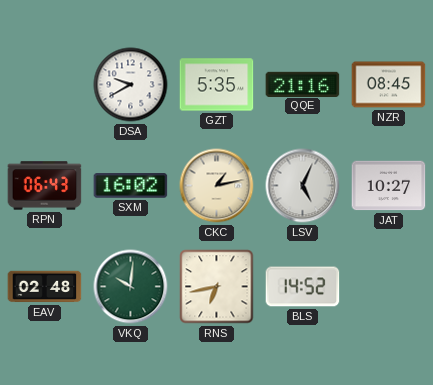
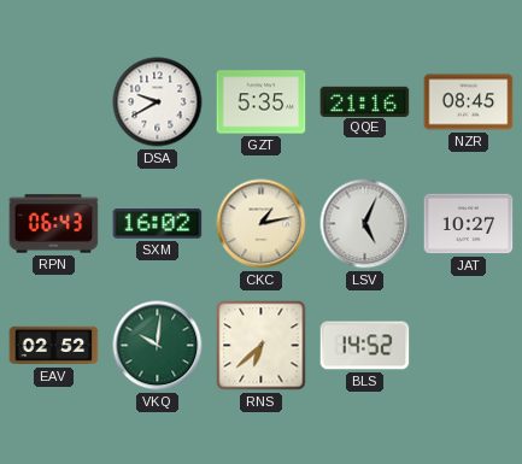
EAV: 02:48 -> 02:52 (54, 346)
RNS: 6:43 -> 6:38 (262, 346)
